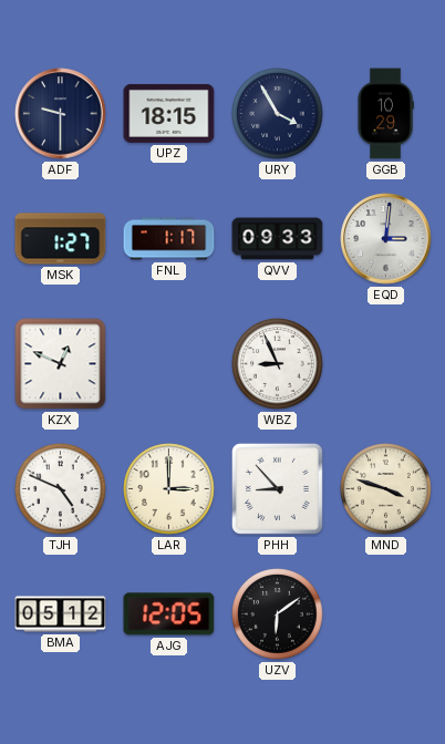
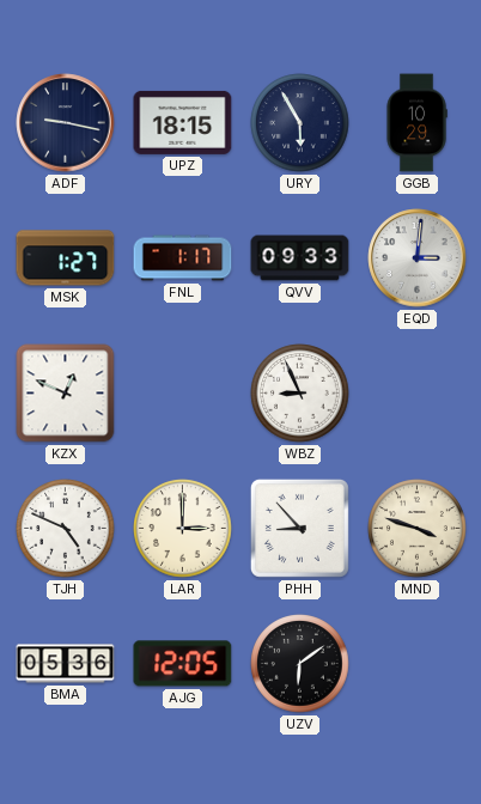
ADF: 9:30 -> 9:17 (66, 123)
URY: 3:55 -> 5:55 (300, 123)
BMA: 05:12 -> 05:36 (66, 664)
